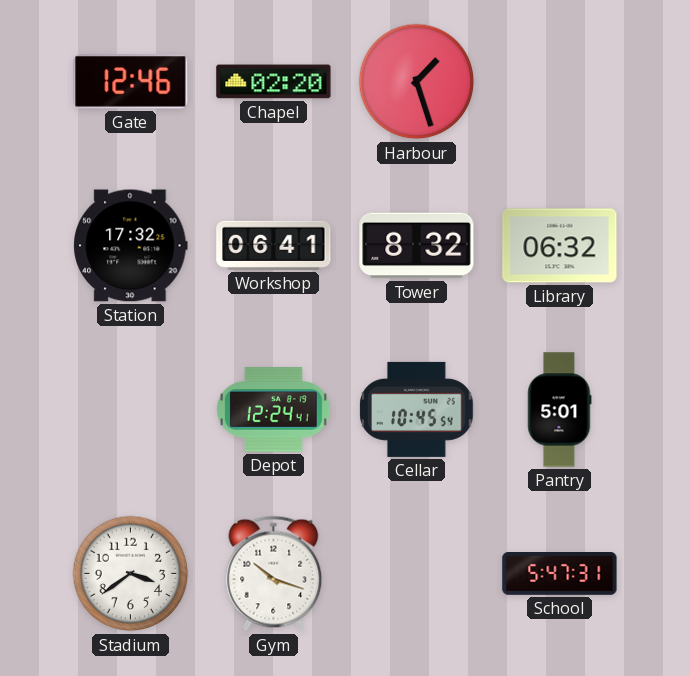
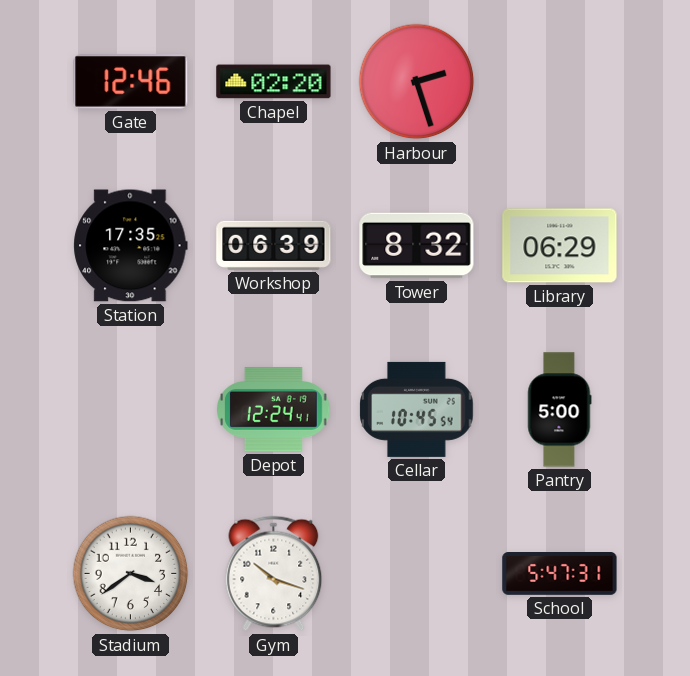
Harbour: 1:27 -> 2:27 (417, 82)
Station: 17:32 -> 17:35 (131, 246)
Workshop: 06:41 -> 06:39 (274, 245)
Library: 06:32 -> 06:29 (560, 246)
Pantry: 5:01 -> 5:00 (560, 410)
